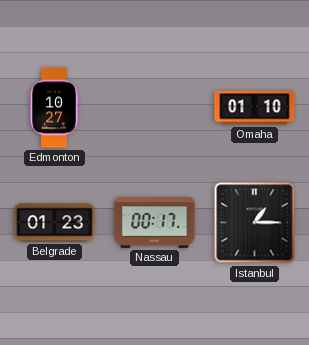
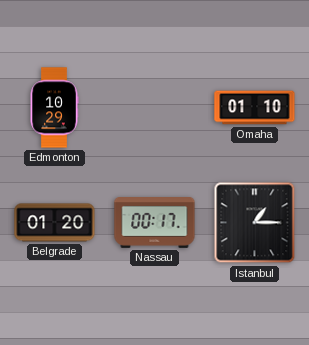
Edmonton: 10:27 -> 10:29 (54, 108)
Belgrade: 01:23 -> 01:20 (55, 223)
